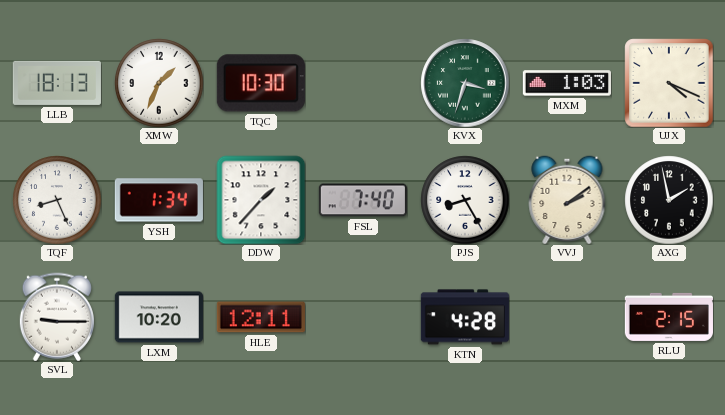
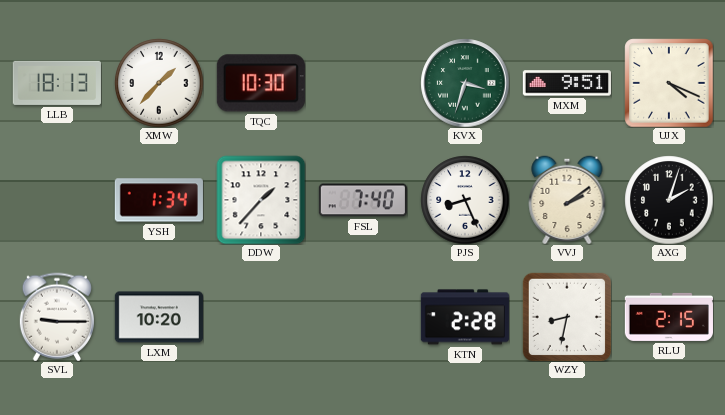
XMW: 1:34 -> 1:37 (159, 83)
MXM: 1:03 -> 9:51 (567, 83)
TQF: 8:26 -> none (57, 200)
PJS: 8:25 -> 8:26 (465, 200)
AXG: 1:58 -> 2:03 (669, 200)
HLE: 12:11 -> none (261, 317)
KTN: 4:28 -> 2:28 (465, 317)
WZY: none -> 8:32 (566, 316)
